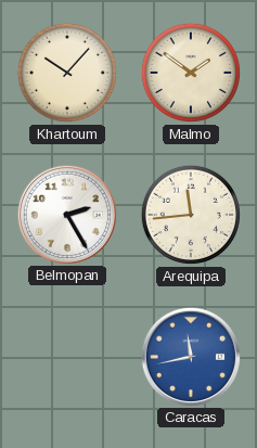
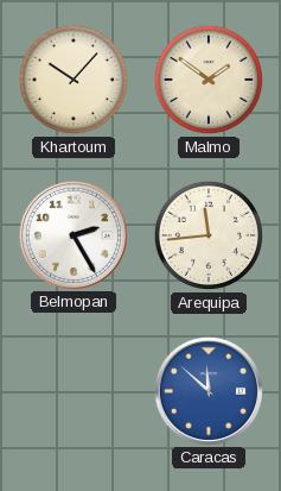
Caracas: 11:43 -> 11:52 (207, 390)
